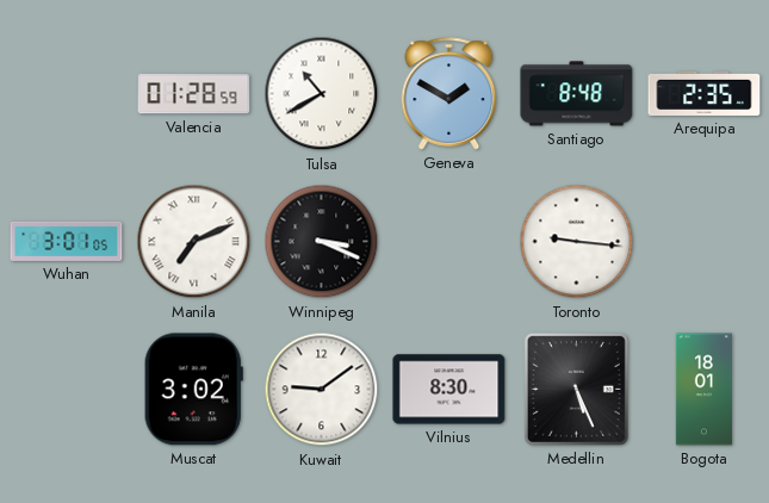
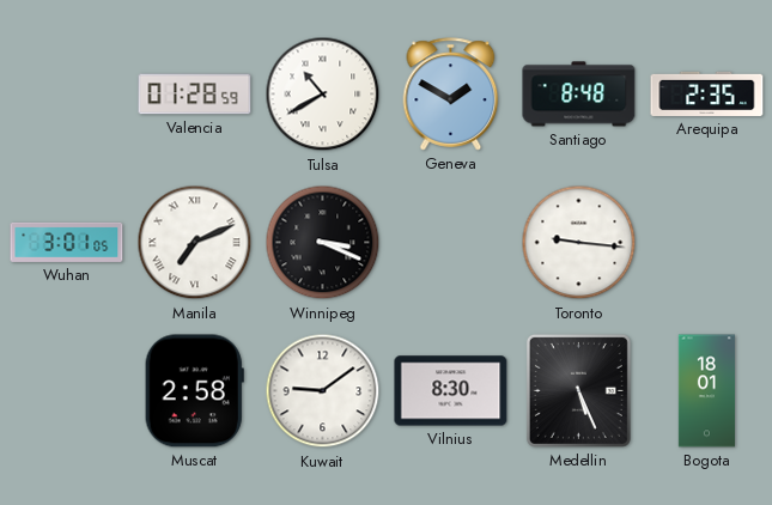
Muscat: 3:02 -> 2:58 (194, 391)
